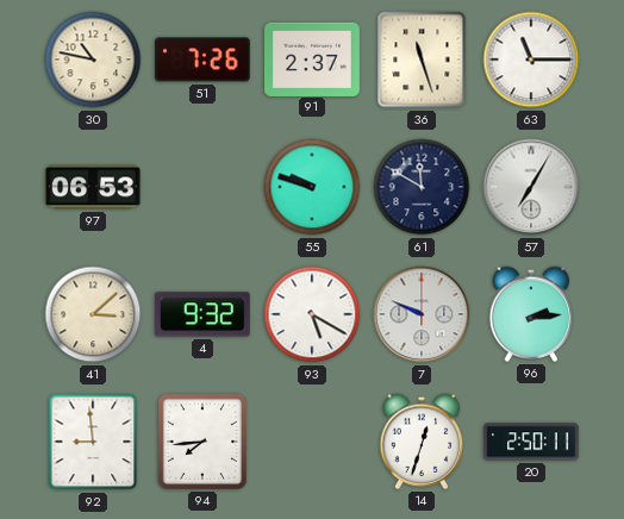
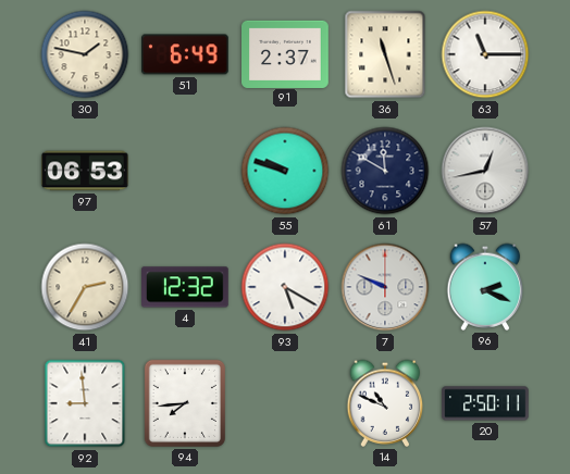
30: 10:47 -> 1:47 (85, 54)
51: 7:26 -> 6:49 (186, 54)
57: 7:05 -> 12:43 (485, 171)
41: 3:08 -> 2:35 (85, 287)
4: 9:32 -> 12:32 (186, 287)
96: 2:14 -> 2:19 (485, 287)
14: 12:33 -> 10:49 (385, 403)
